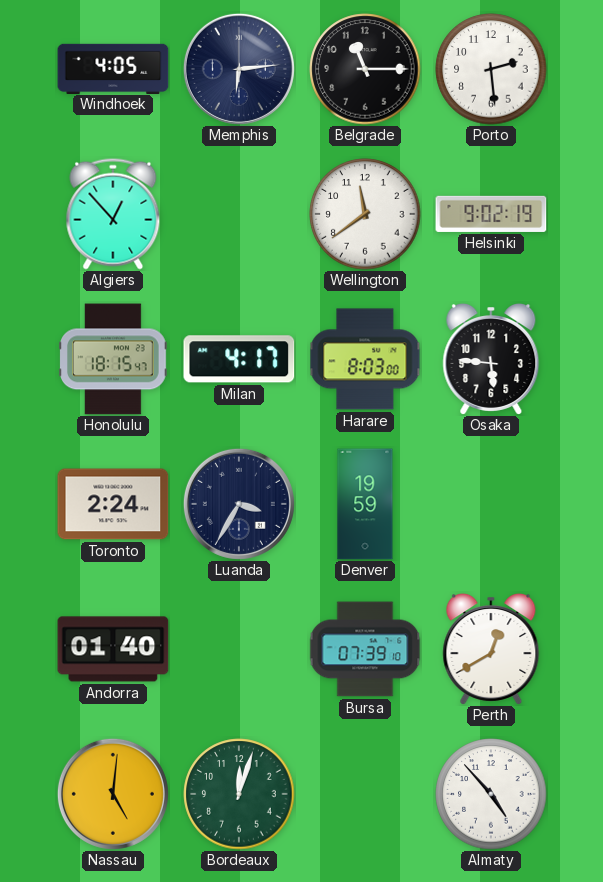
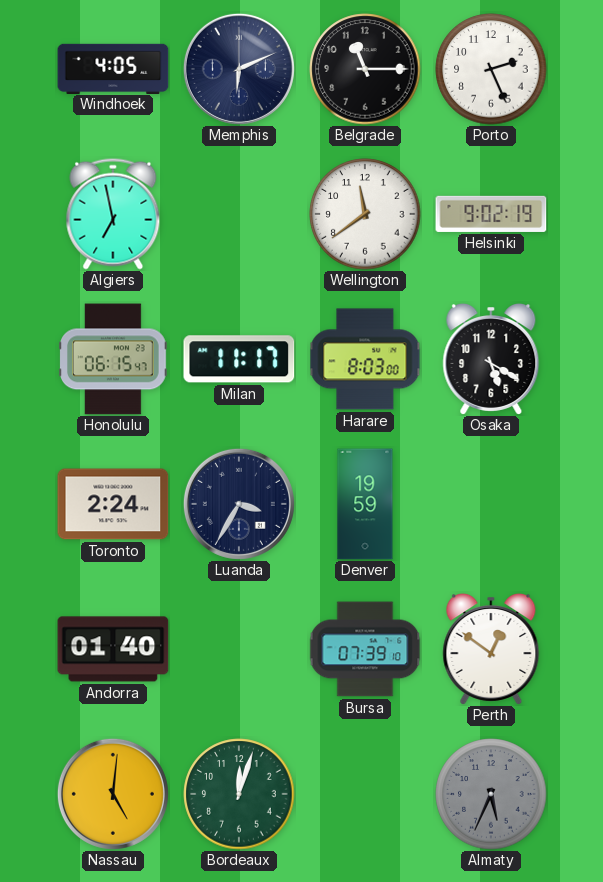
Memphis: 6:14 -> 6:11 (239, 69)
Porto: 2:29 -> 2:26 (491, 69)
Algiers: 12:53 -> 6:58 (113, 214)
Honolulu: 18:15 -> 06:15 (113, 359)
Milan: 4:17 -> 11:17 (239, 359)
Osaka: 5:46 -> 5:20 (491, 360)
Perth: 12:40 -> 12:51 (491, 650)
Almaty: 4:53 -> 5:34 (491, 794)
Almaty dial: white -> grey (491, 794)
